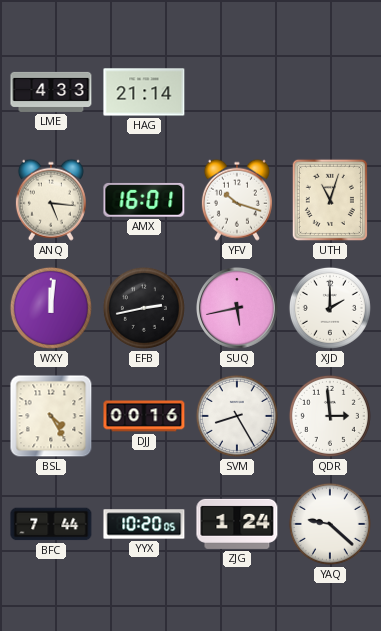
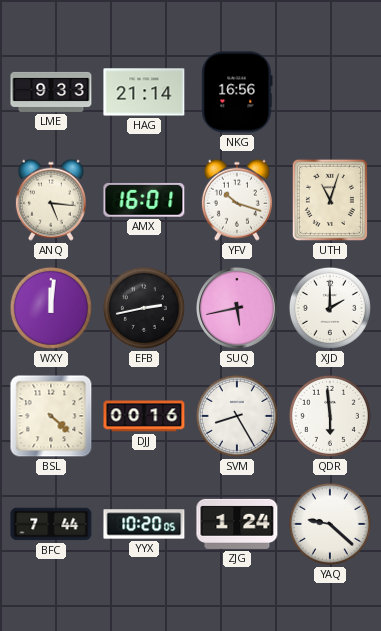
LME: 4:33 -> 9:33 (51, 92)
NKG: none -> 16:56 (237, 92)
BSL: 4:25 -> 4:22 (51, 416)
QDR: 2:59 -> 5:59 (330, 416)
